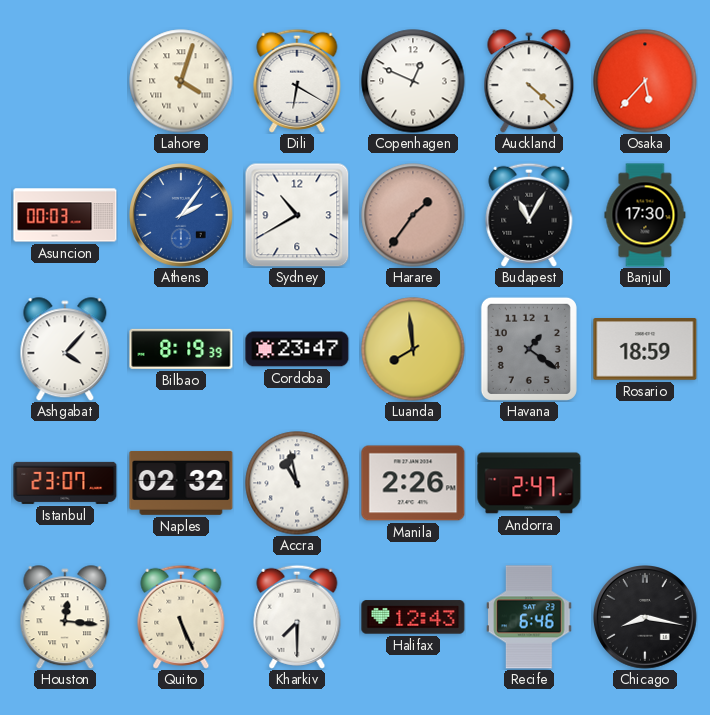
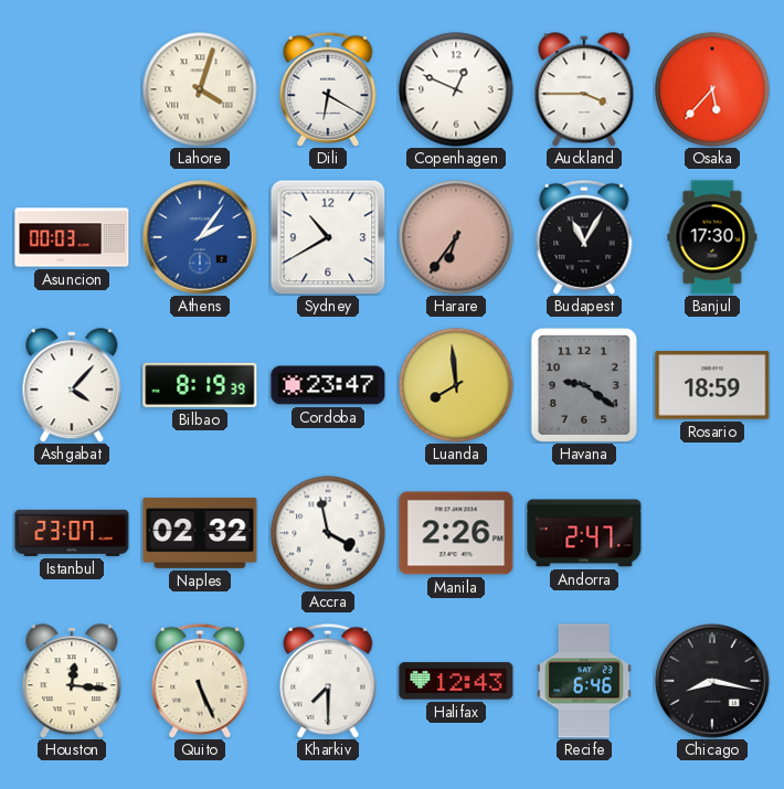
Auckland: 4:22 -> 3:45 (584, 89)
Harare: 1:36 -> 6:36 (456, 237)
Havana: 1:21 -> 9:21 (584, 385)
Accra: 10:58 -> 3:58 (328, 533)
